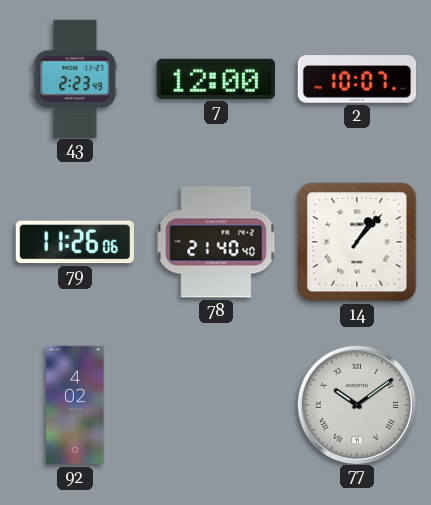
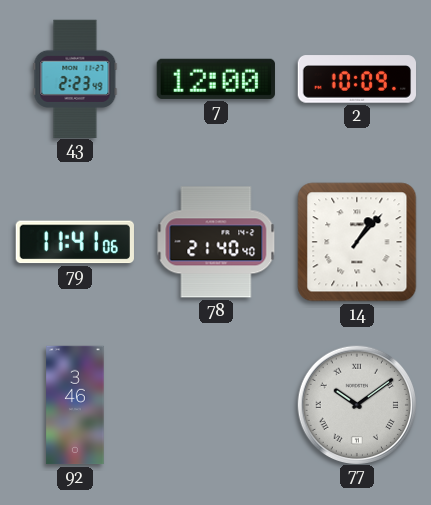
2: 10:07 -> 10:09 (357, 79)
79: 11:26 -> 11:41 (75, 242)
92: 4:02 -> 3:46 (75, 405)
